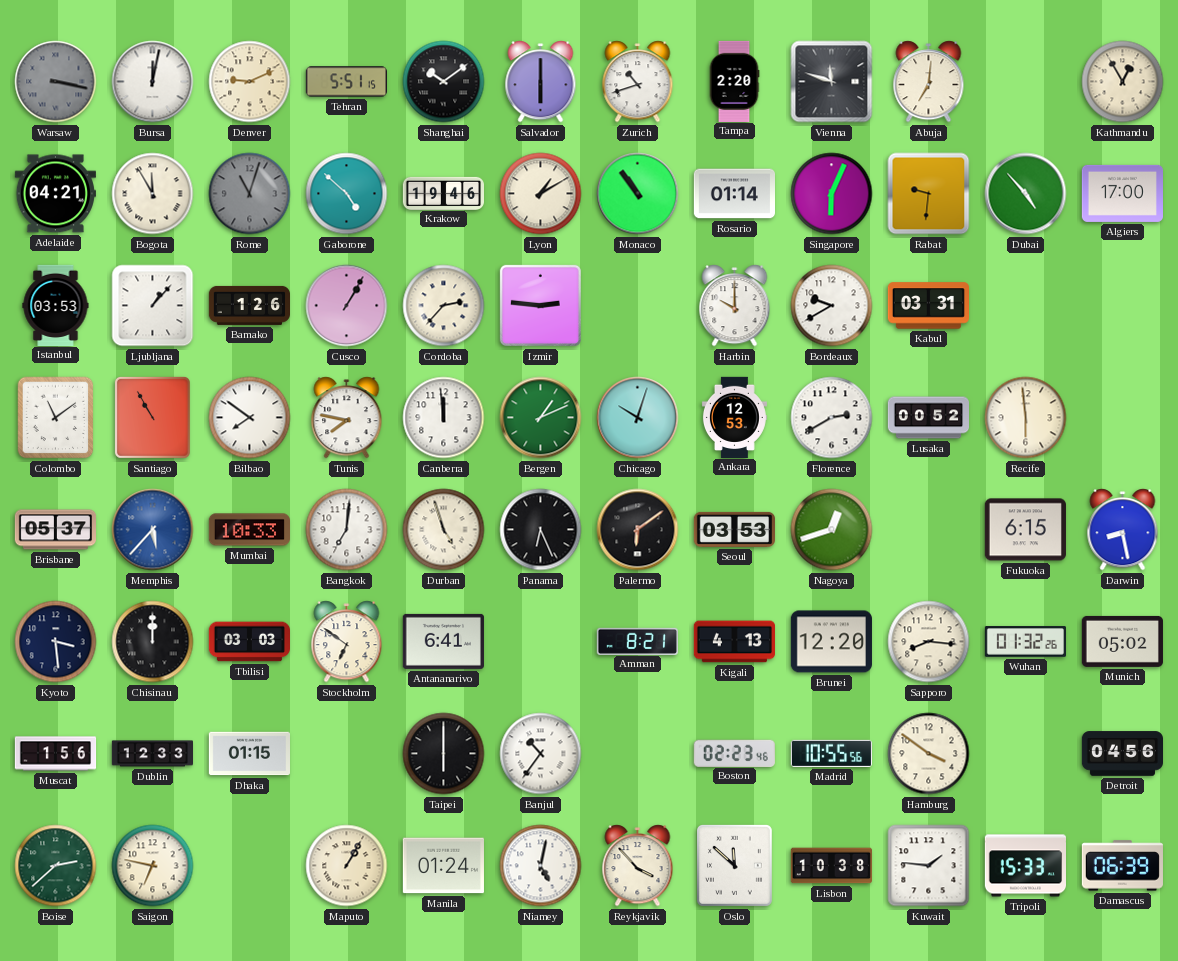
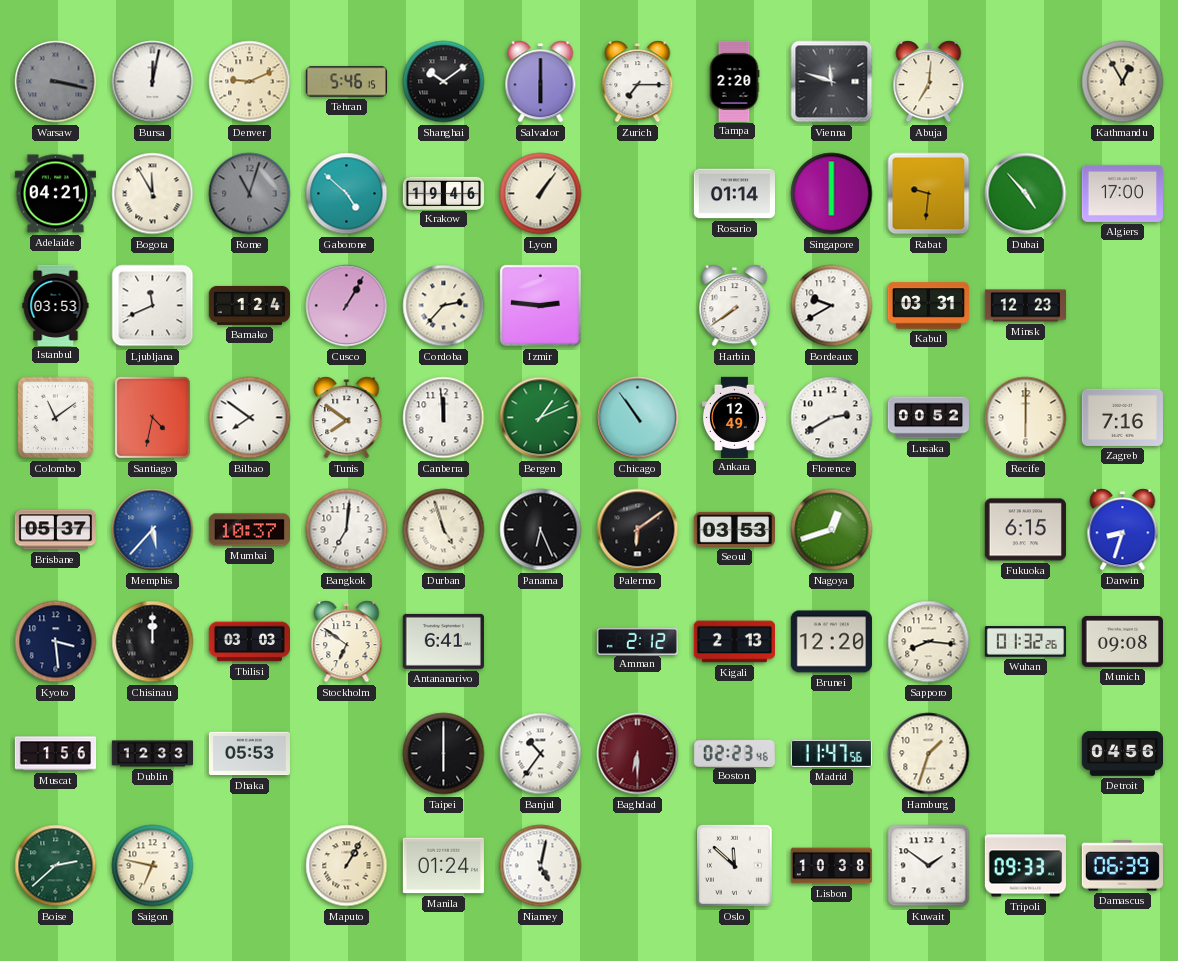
Tehran: 5:51 -> 5:46 (346, 82)
Zurich: 10:42 -> 7:15 (638, 82)
Lyon: 1:10 -> 1:06 (541, 194)
Monaco: 10:54 -> none (638, 194)
Singapore: 6:04 -> 6:00 (832, 194)
Ljubljana: 1:07 -> 11:41 (153, 306)
Bamako: 1:26 -> 1:24 (249, 305)
Harbin: 10:00 -> 7:39 (735, 306)
Minsk: none -> 12:23 (1025, 306)
Santiago: 10:55 -> 4:32 (152, 417)
Tunis: 7:47 -> 7:51 (347, 418)
Chicago: 10:03 -> 10:54 (638, 418)
Ankara: 12:53 -> 12:49 (734, 417)
Recife: 5:59 -> 6:00 (1026, 418)
Zagreb: none -> 7:16 (1122, 417)
Mumbai: 10:33 -> 10:37 (249, 530)
Darwin: 8:28 -> 8:33 (1123, 530)
Amman: 8:21 -> 2:12 (637, 641)
Kigali: 4:13 -> 2:13 (734, 642)
Munich: 05:02 -> 09:08 (1122, 641)
Dhaka: 01:15 -> 05:53 (249, 754)
Baghdad: none -> 6:30 (638, 754)
Madrid: 10:55 -> 11:47 (831, 753)
Hamburg: 3:51 -> 1:33 (929, 754)
Reykjavik: 3:53 -> none (638, 866)
Kuwait: 1:46 -> 1:51 (929, 866)
Tripoli: 15:33 -> 09:33 (1025, 866)
